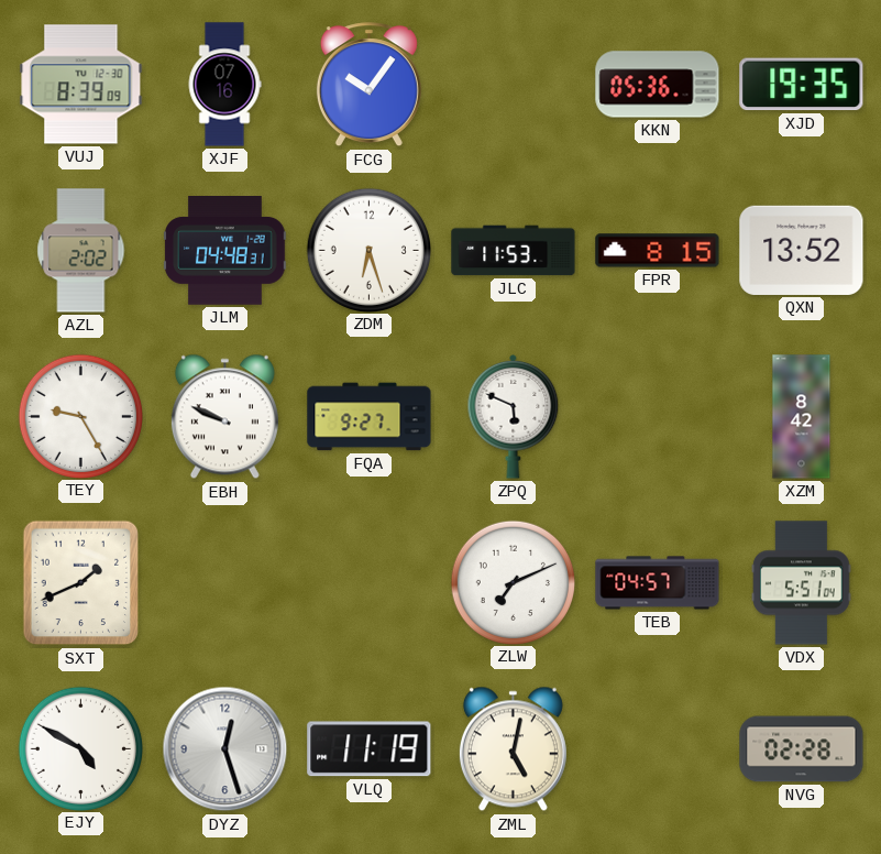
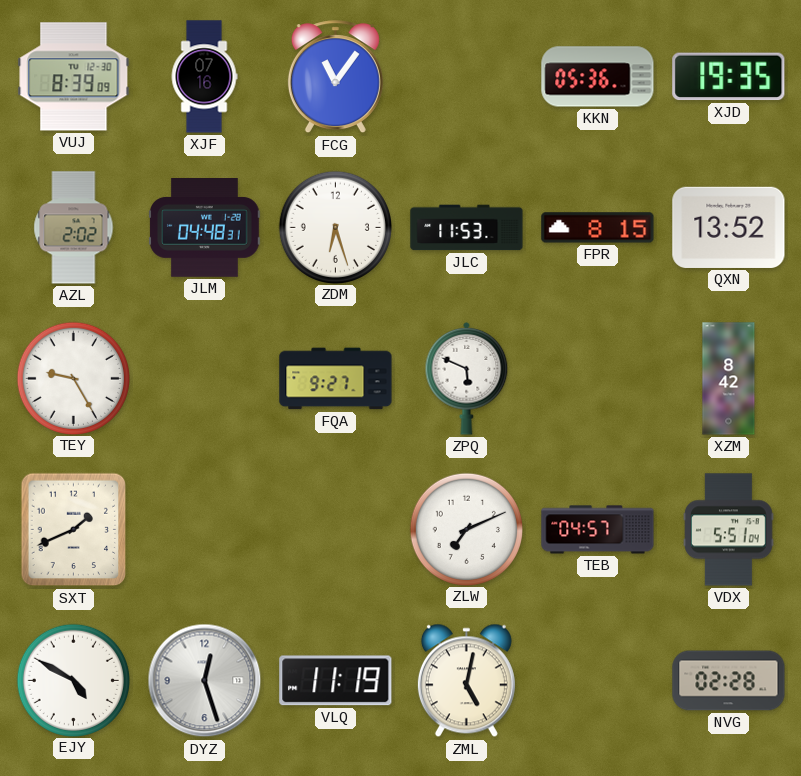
FCG: 10:06 -> 11:06 (335, 77)
EBH: 9:49 -> none (224, 417)
